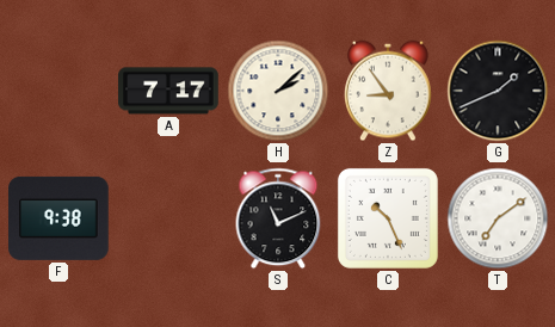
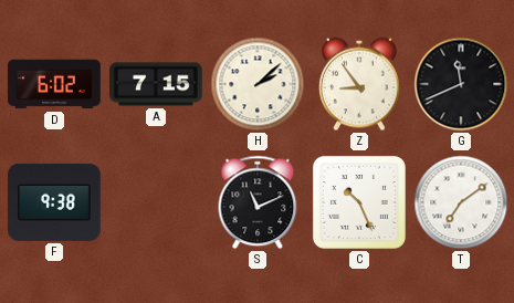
D: none -> 6:02 (54, 84)
A: 7:17 -> 7:15 (156, 84)
G: 1:41 -> 11:41 (461, 84)
